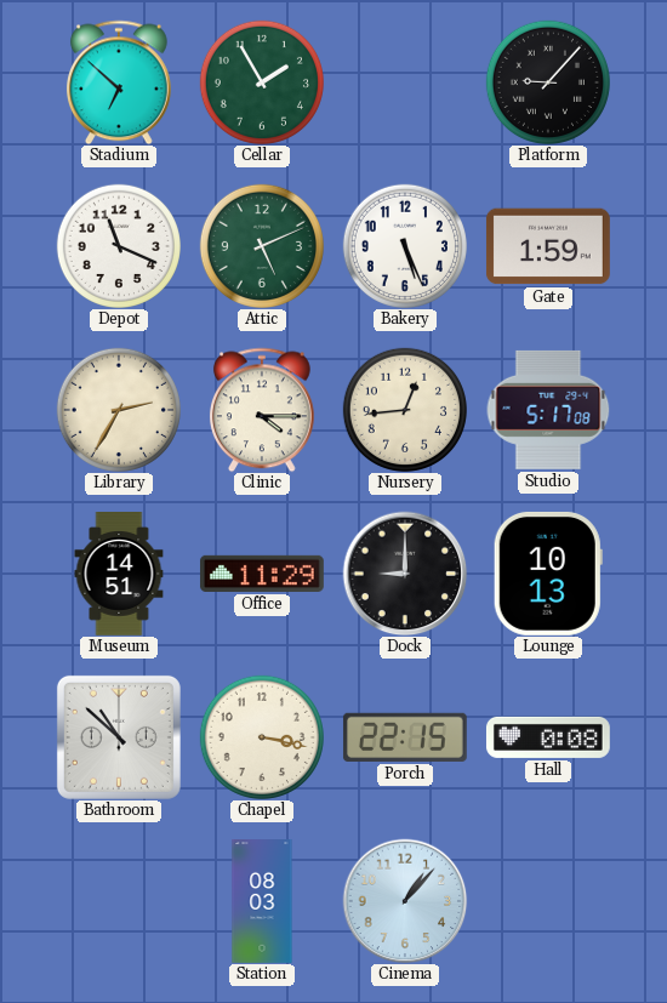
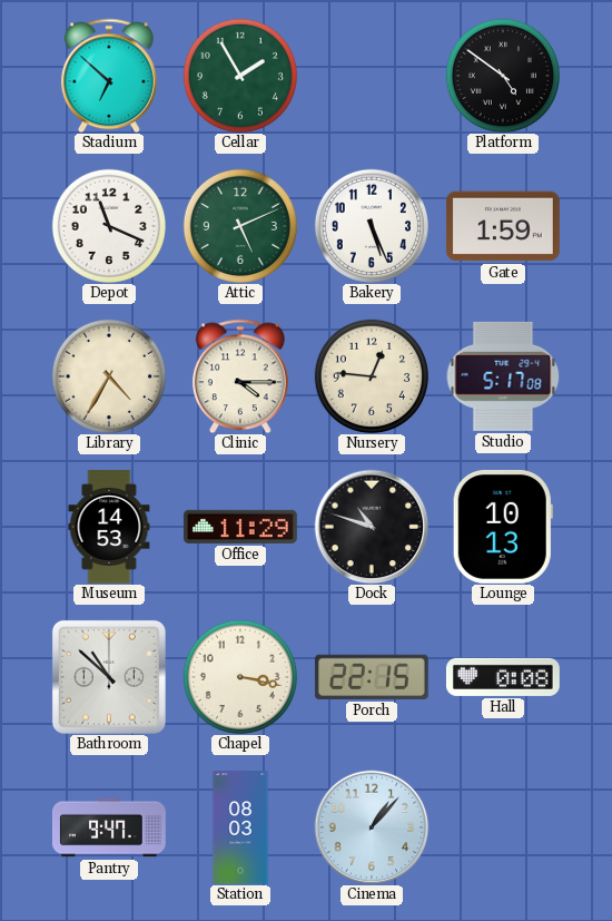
Platform: 9:07 -> 4:51 (503, 76)
Library: 2:35 -> 4:35 (109, 376)
Nursery: 12:44 -> 12:46 (372, 376)
Museum: 14:51 -> 14:53 (109, 528)
Dock: 9:00 -> 10:48 (372, 527)
Pantry: none -> 9:47 (109, 827)
